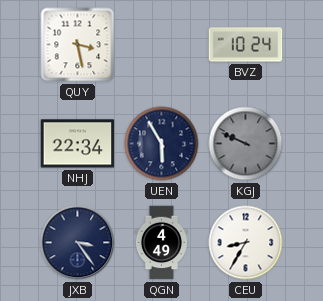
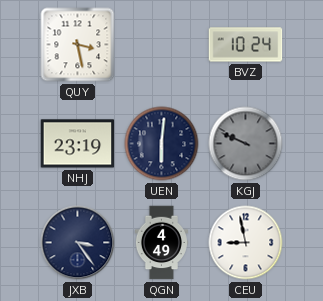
NHJ: 22:34 -> 23:19 (78, 144)
UEN: 5:55 -> 6:01 (162, 144)
CEU: 8:35 -> 8:58 (246, 243)
